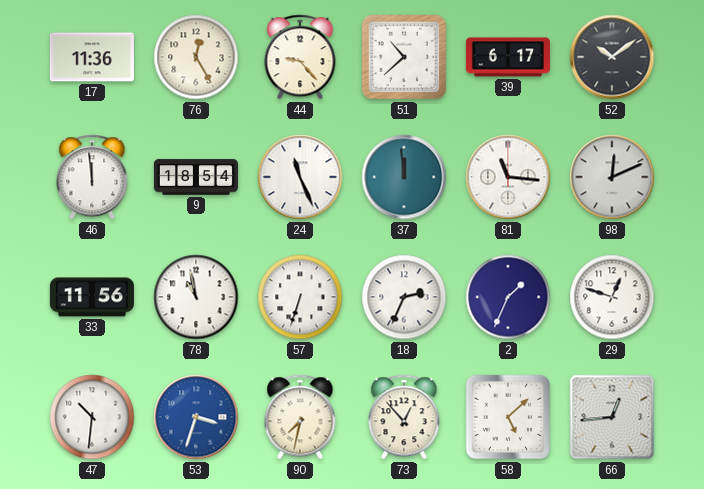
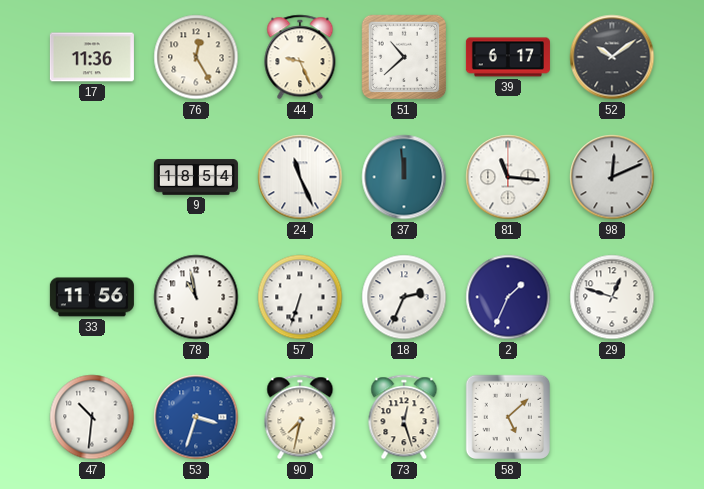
44: 9:23 -> 9:26 (300, 57)
46: 11:59 -> none (92, 177)
73: 12:53 -> 12:27 (404, 417)
66: 12:44 -> none (612, 417)
